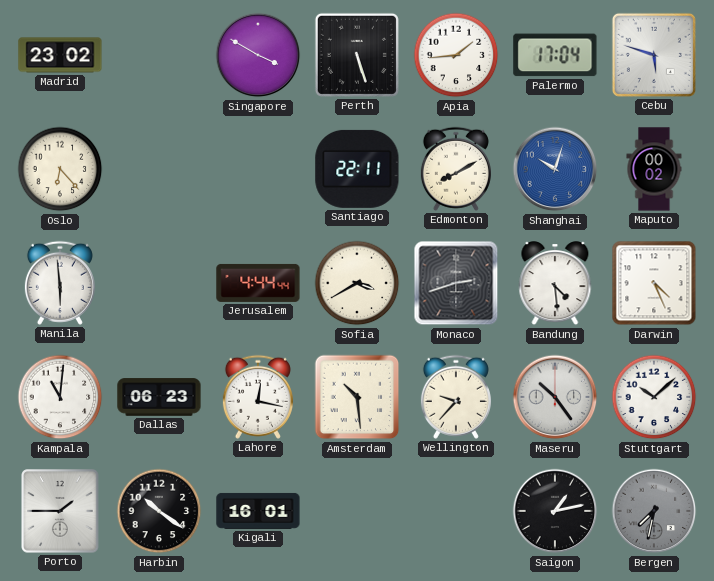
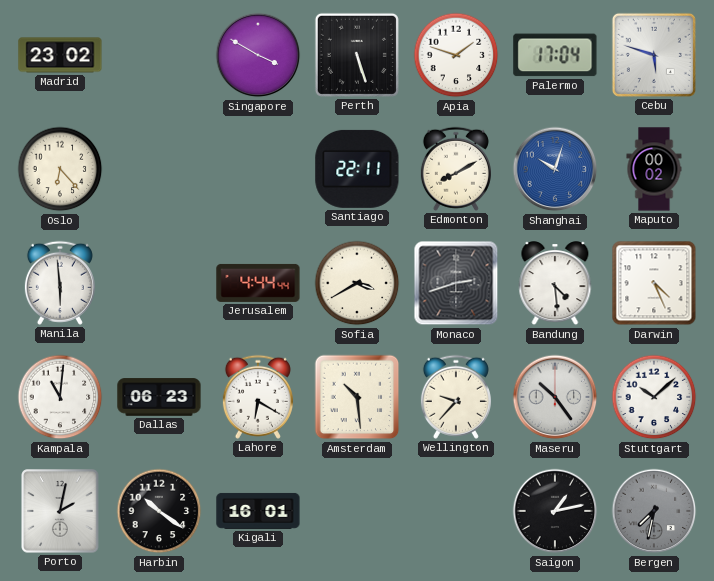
Apia: 1:44 -> 1:48 (456, 55)
Lahore: 12:17 -> 6:20 (258, 397)
Porto: 1:45 -> 2:02 (60, 511)
